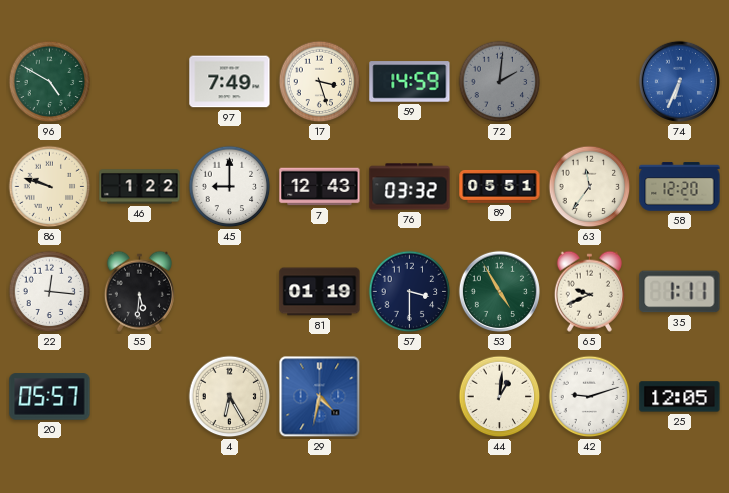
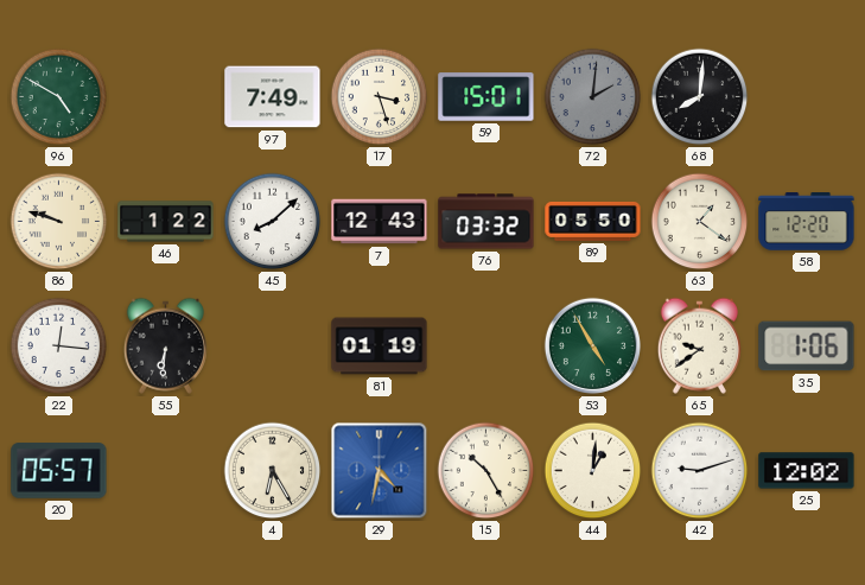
59: 14:59 -> 15:01 (486, 97)
68: none -> 8:01 (700, 97)
74: 6:34 -> none (679, 81)
45: 9:00 -> 8:08 (273, 222)
89: 05:51 -> 05:50 (593, 221)
63: 11:36 -> 1:21 (700, 222)
55: 5:31 -> 6:31 (165, 345)
57: 3:30 -> none (410, 292)
65: 9:41 -> 9:39 (699, 345)
35: 1:11 -> 1:06 (807, 346)
15: none -> 10:25 (486, 471)
25: 12:05 -> 12:02 (807, 471)
